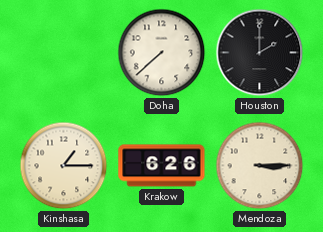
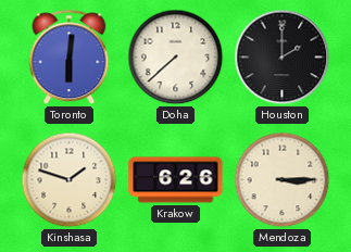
Toronto: none -> 6:01 (70, 58)
Kinshasa: 1:15 -> 1:48 (70, 180)
